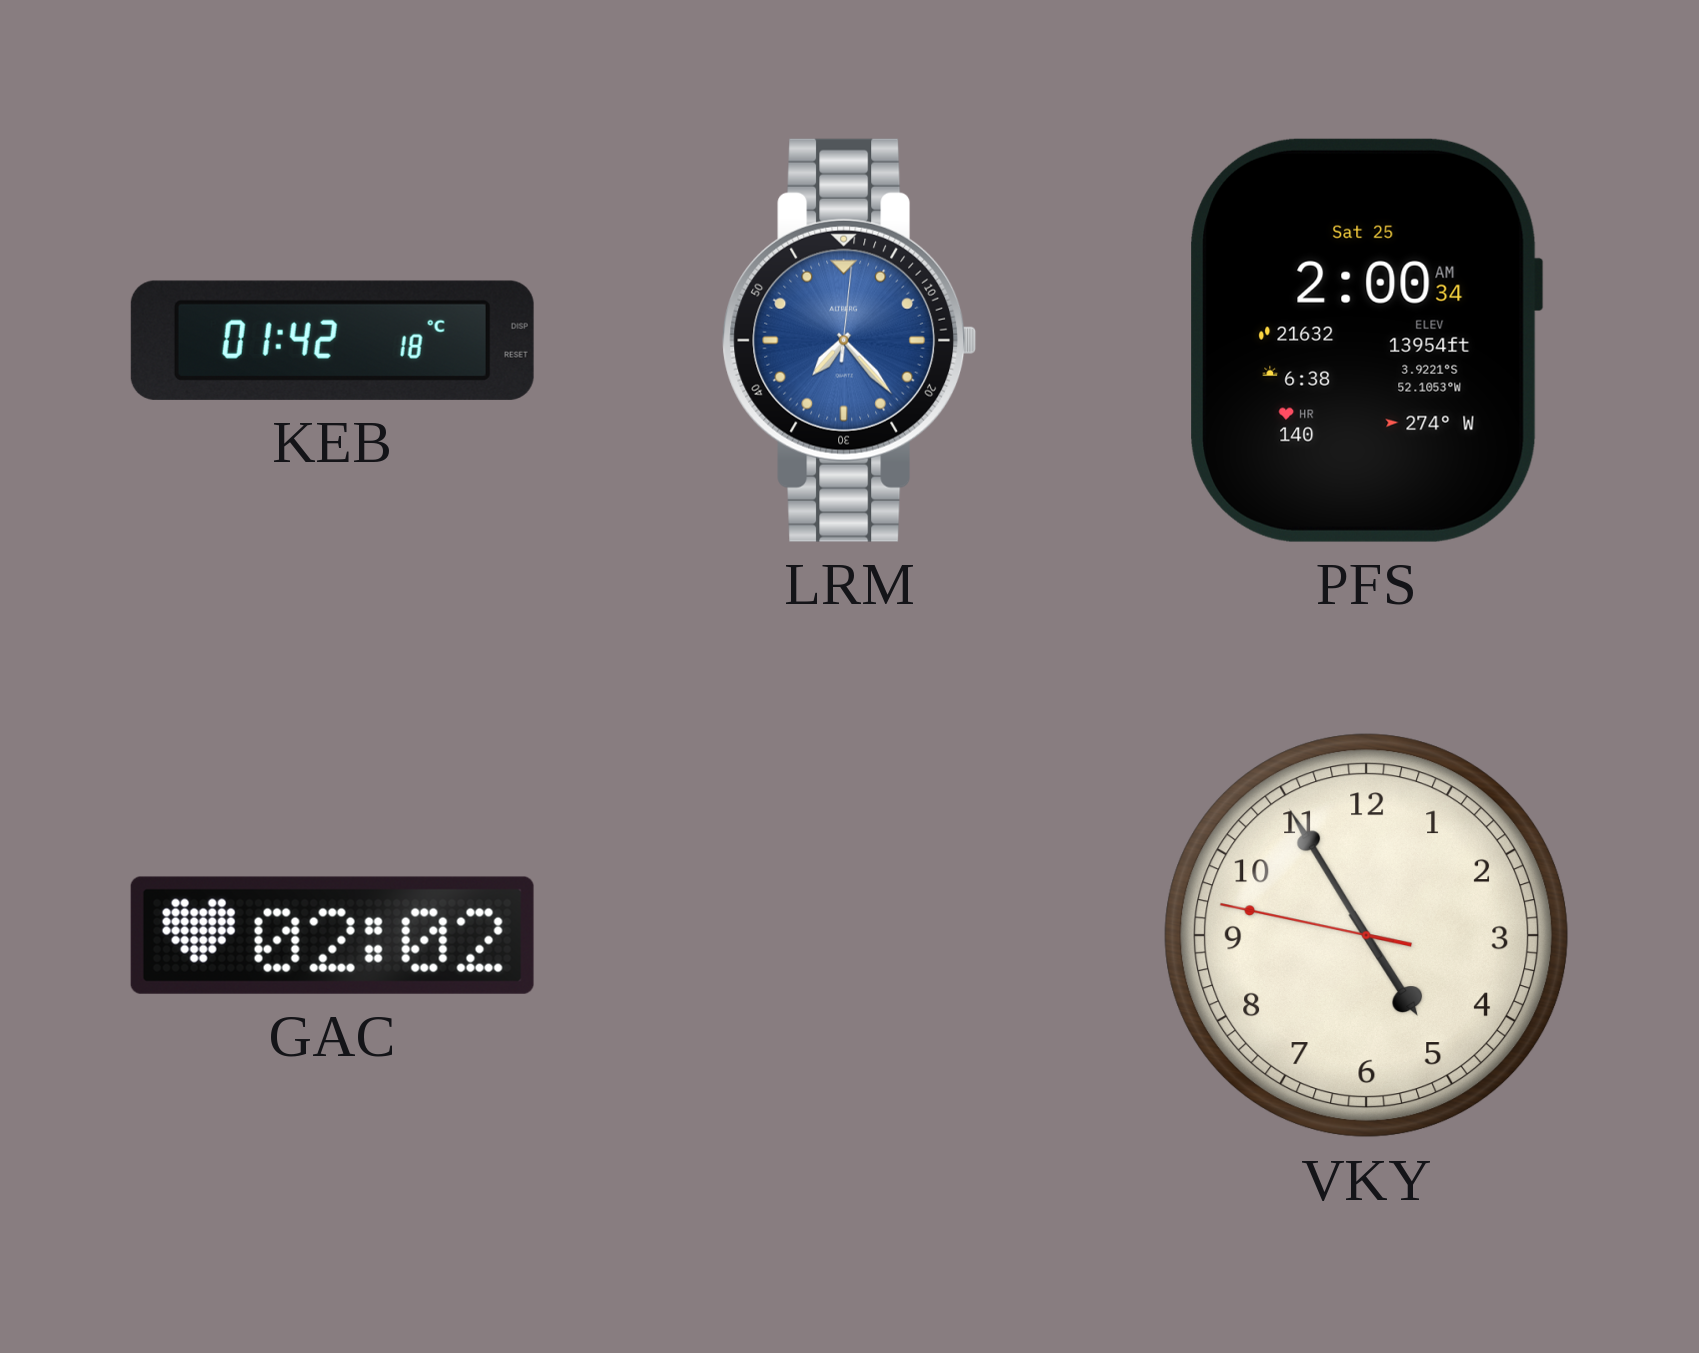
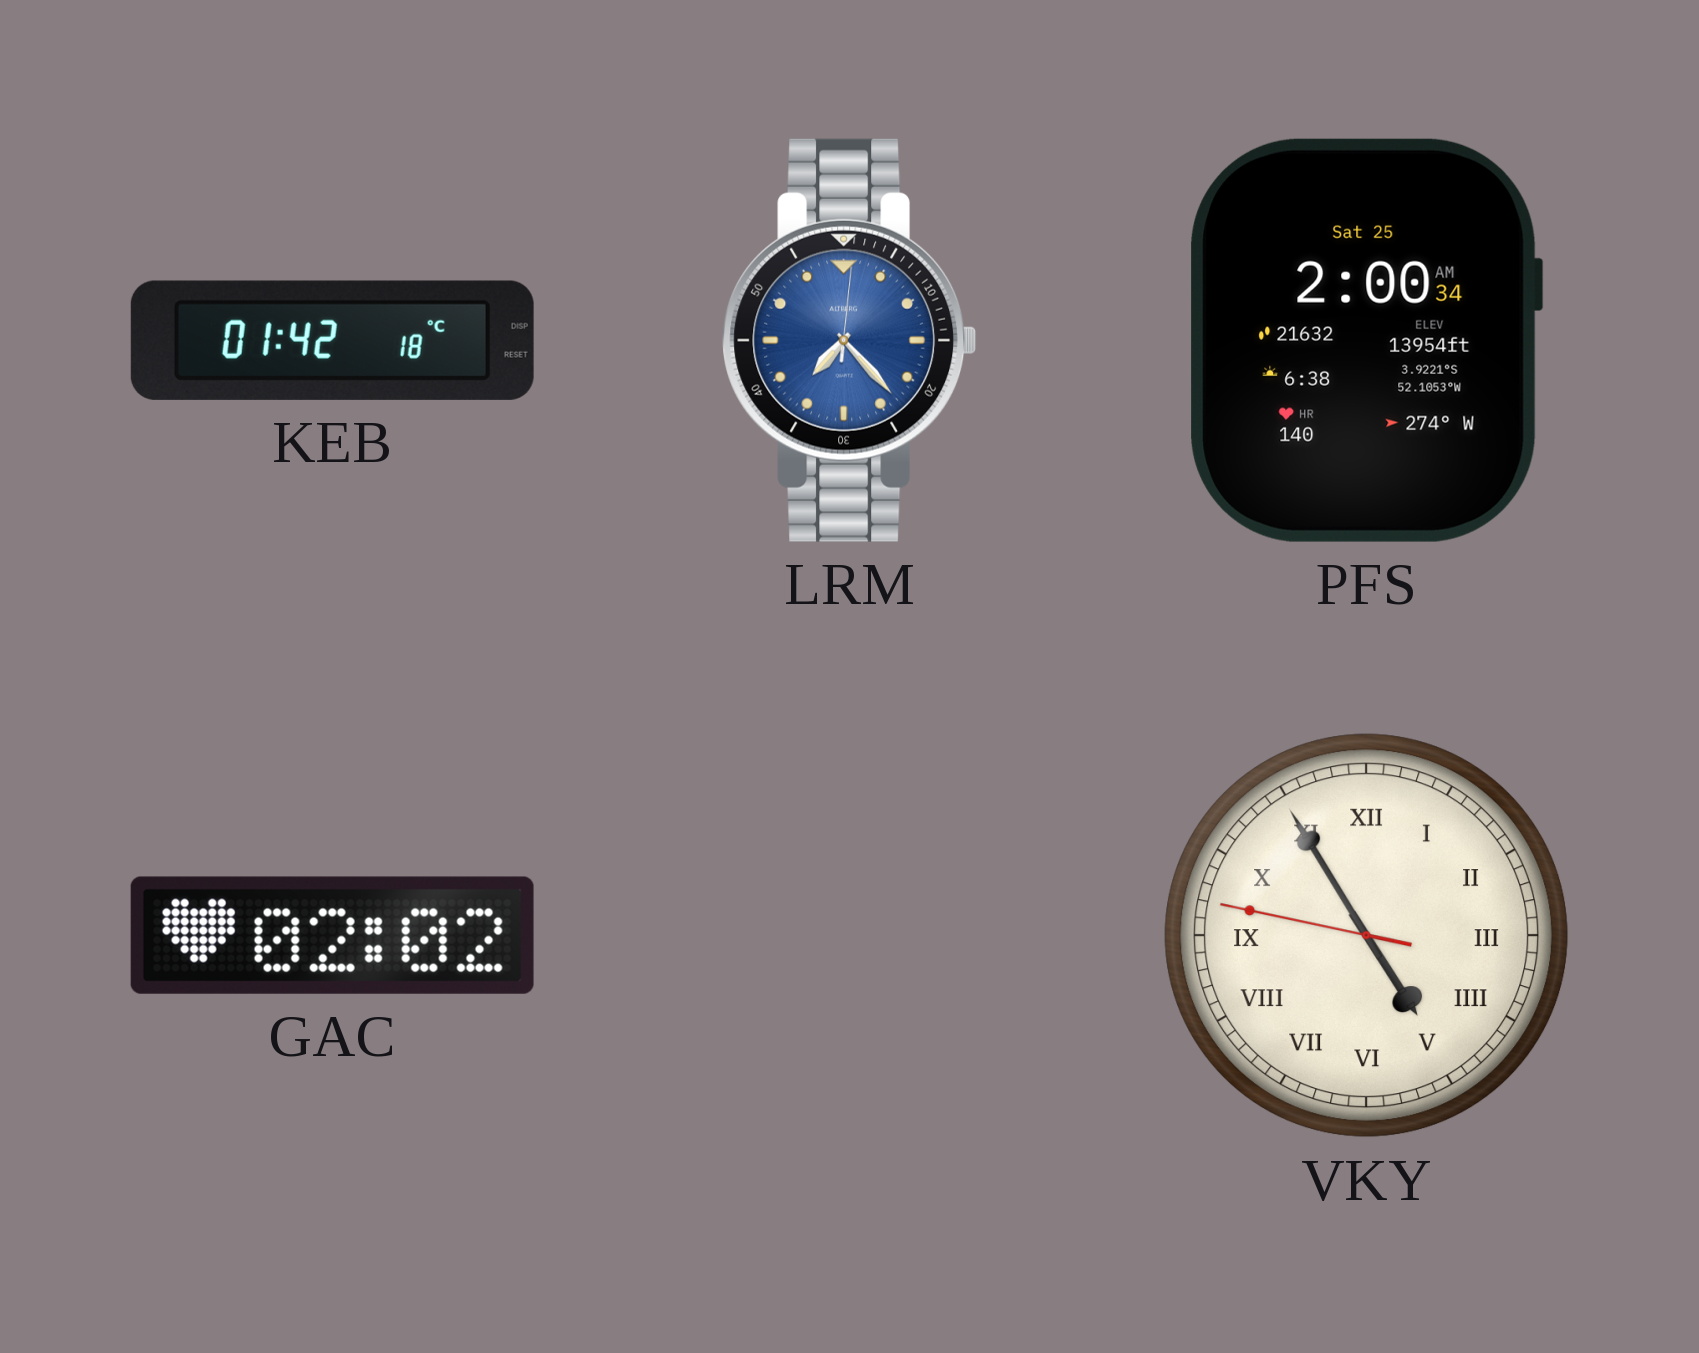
VKY numerals: Arabic -> Roman (1367, 936)
